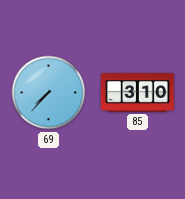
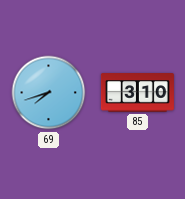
69: 7:37 -> 7:42 (49, 93)
